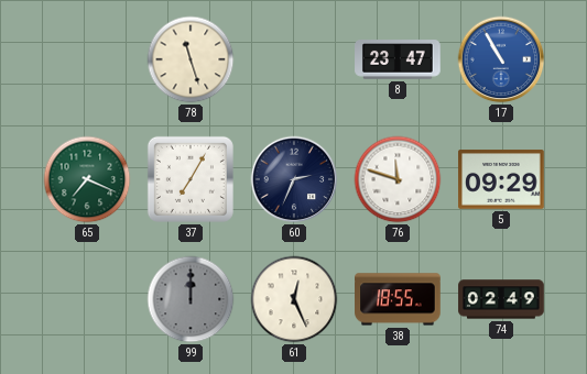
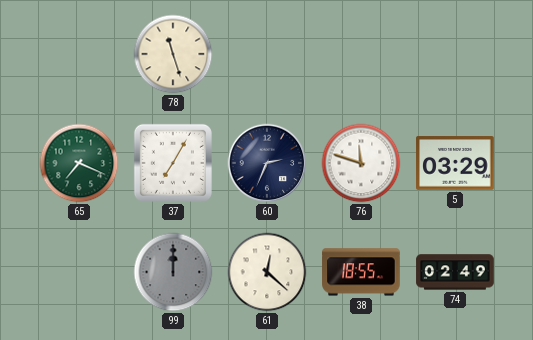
8: 23:47 -> none (398, 59)
17: 10:55 -> none (501, 59)
5: 09:29 -> 03:29 (455, 163)
61: 12:26 -> 12:22 (267, 272)
